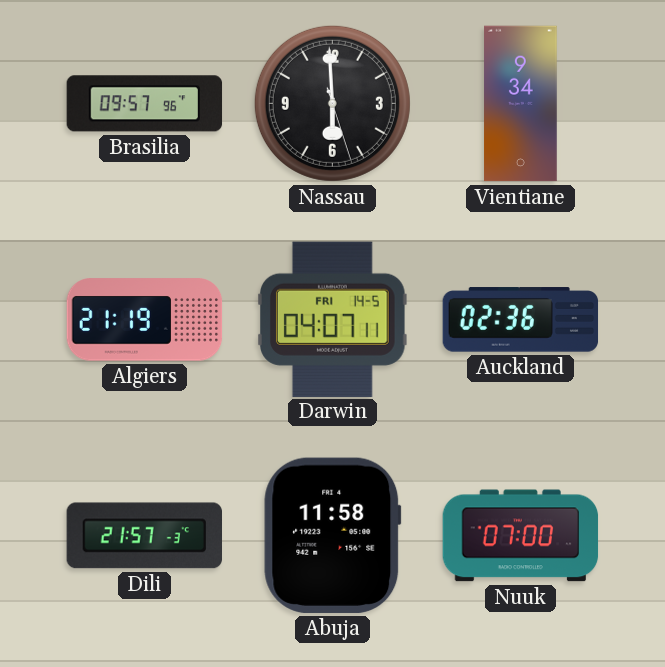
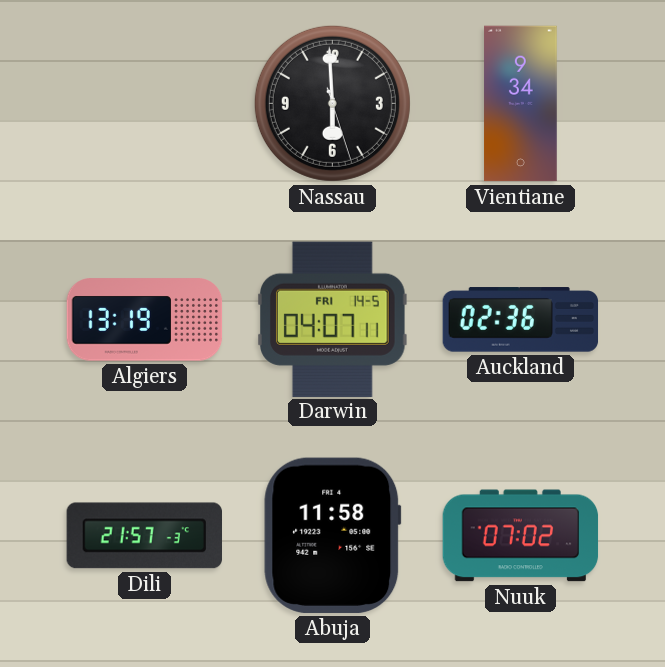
Brasilia: 09:57 -> none (145, 104)
Algiers: 21:19 -> 13:19 (145, 320)
Nuuk: 07:00 -> 07:02 (521, 536)
